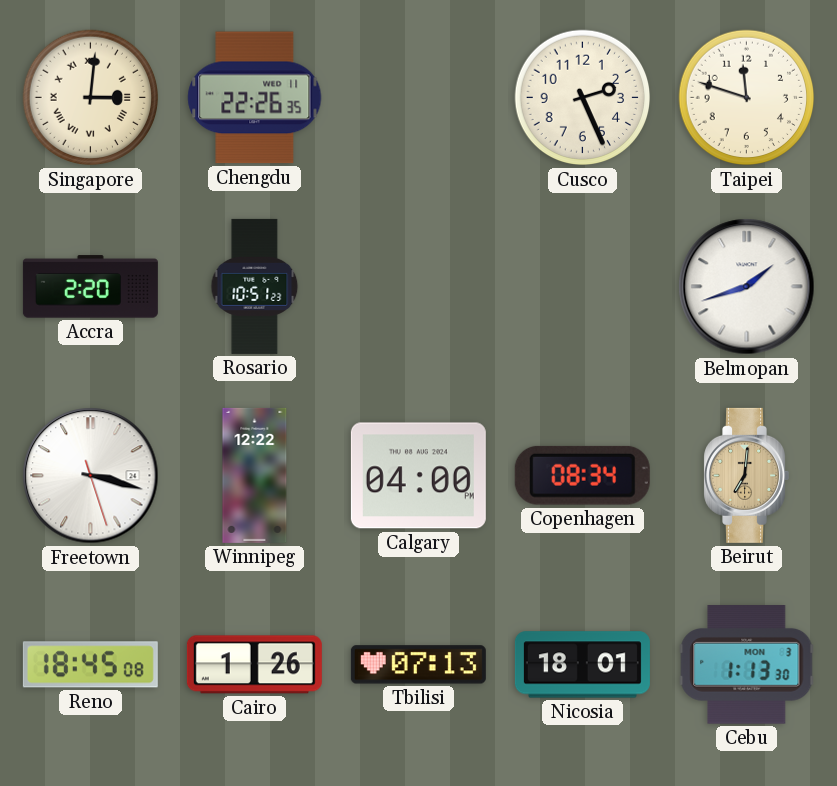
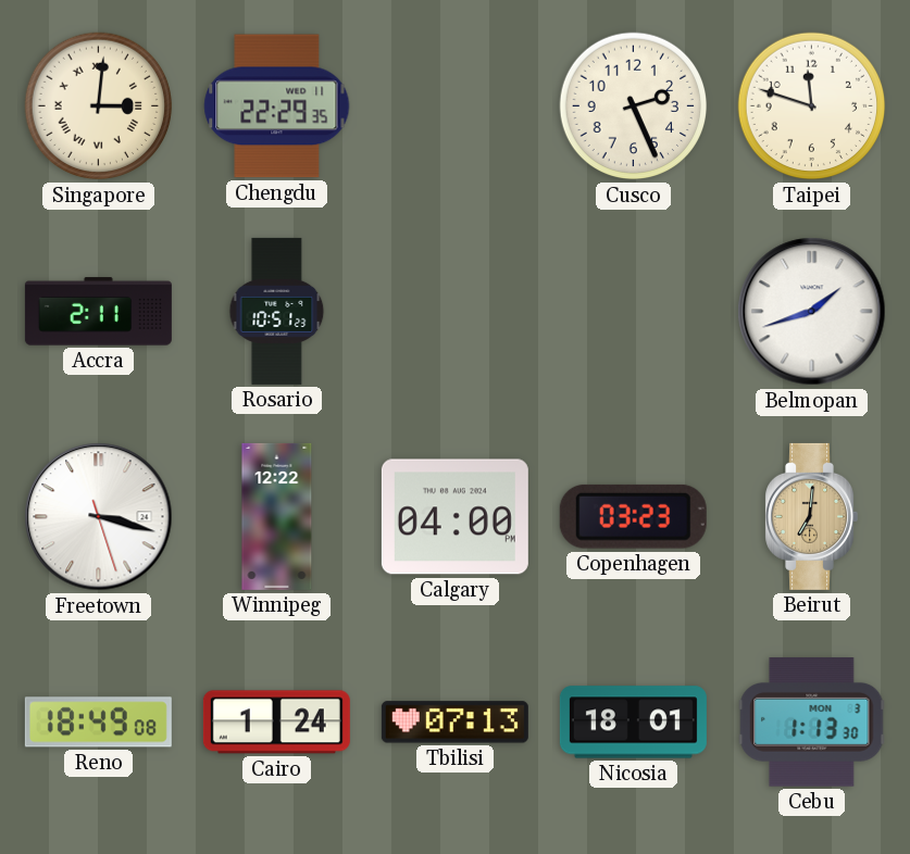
Chengdu: 22:26 -> 22:29 (277, 106)
Accra: 2:20 -> 2:11 (98, 312)
Copenhagen: 08:34 -> 03:23 (633, 516)
Reno: 18:45 -> 18:49 (98, 723)
Cairo: 1:26 -> 1:24 (276, 723)
